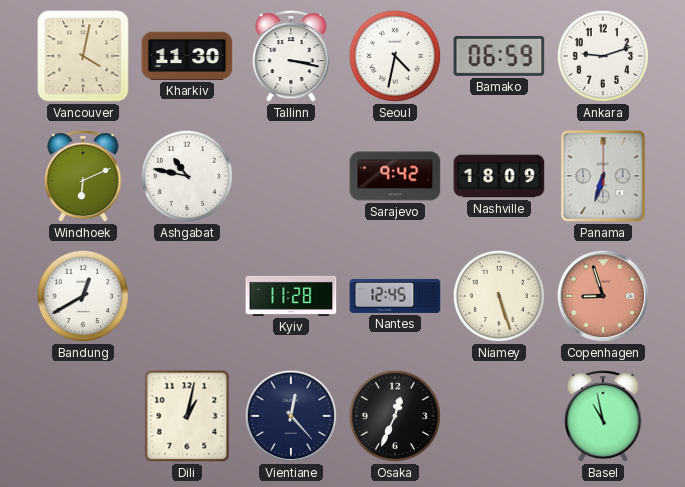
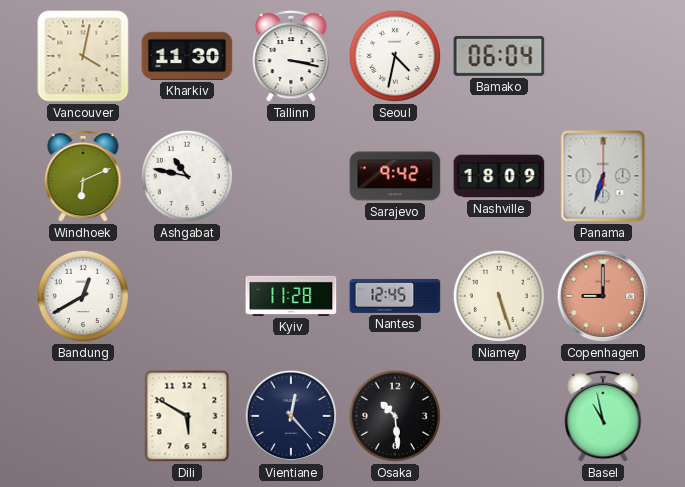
Bamako: 06:59 -> 06:04 (499, 56)
Ankara: 9:12 -> none (603, 56)
Copenhagen: 8:57 -> 9:00 (603, 296)
Dili: 1:02 -> 5:50 (187, 416)
Osaka: 12:34 -> 10:29 (395, 416)
